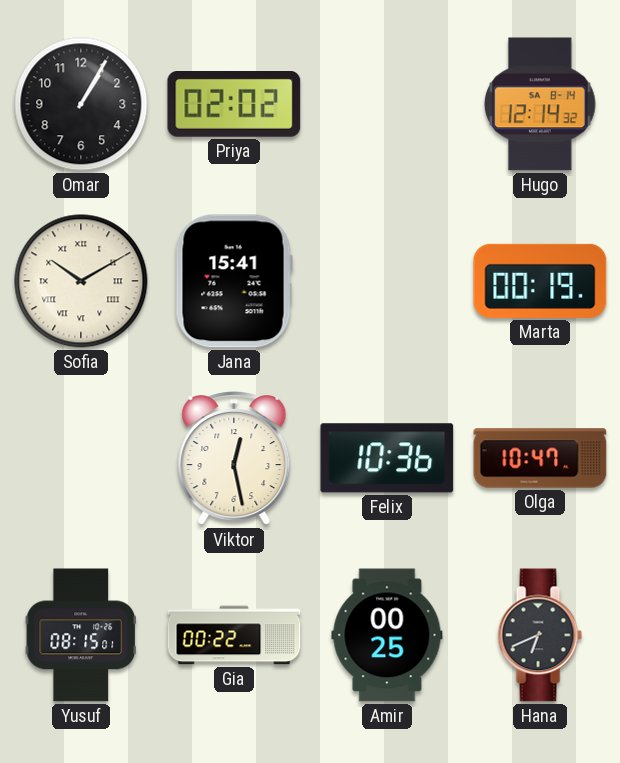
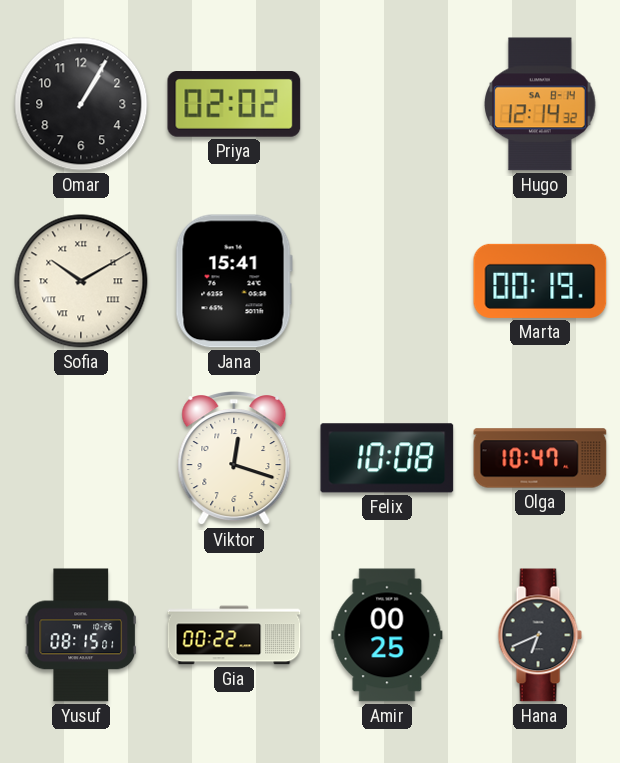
Viktor: 12:28 -> 12:18 (234, 459)
Felix: 10:36 -> 10:08 (387, 458)
